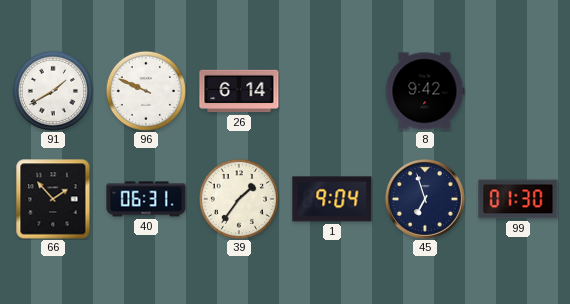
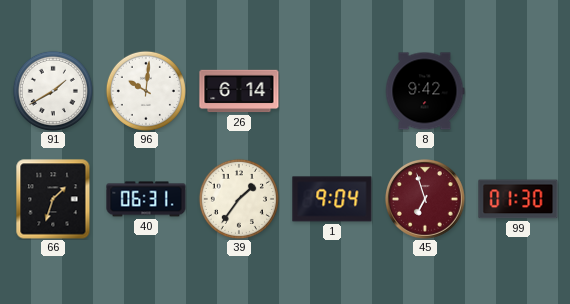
96: 9:49 -> 10:01 (146, 91)
66: 1:53 -> 1:33 (53, 199)
45 dial: navy -> burgundy (426, 200)
